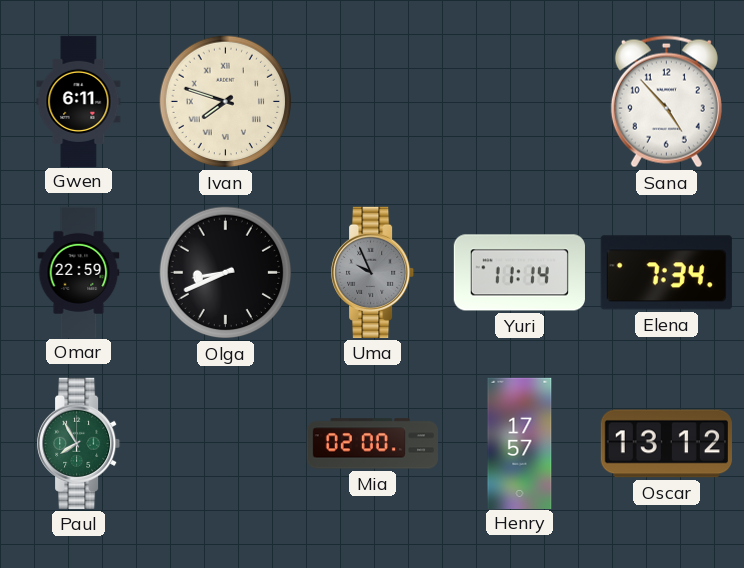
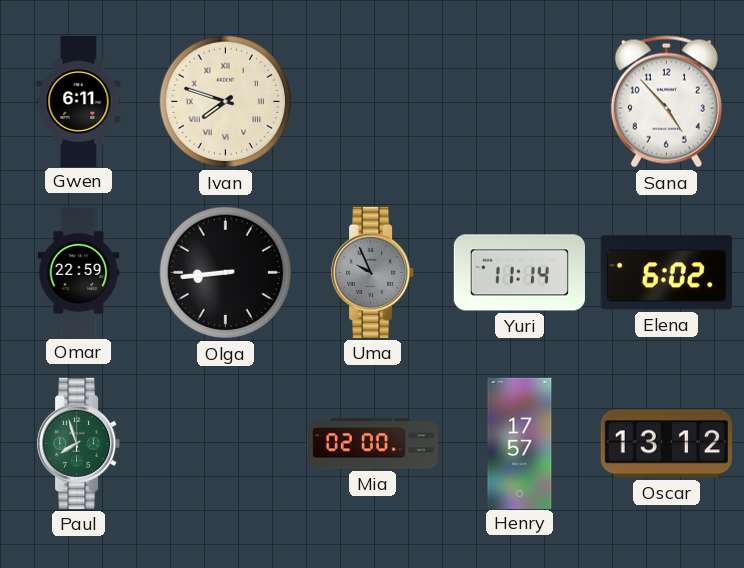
Olga: 8:41 -> 8:44 (226, 273)
Elena: 7:34 -> 6:02 (666, 273)
Paul: 7:55 -> 7:57 (79, 443)
